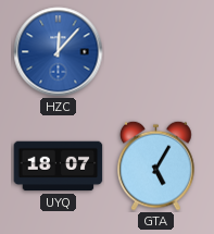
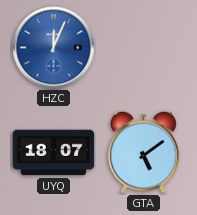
HZC: 12:07 -> 12:04 (54, 48)
GTA: 5:05 -> 5:09 (144, 152)
